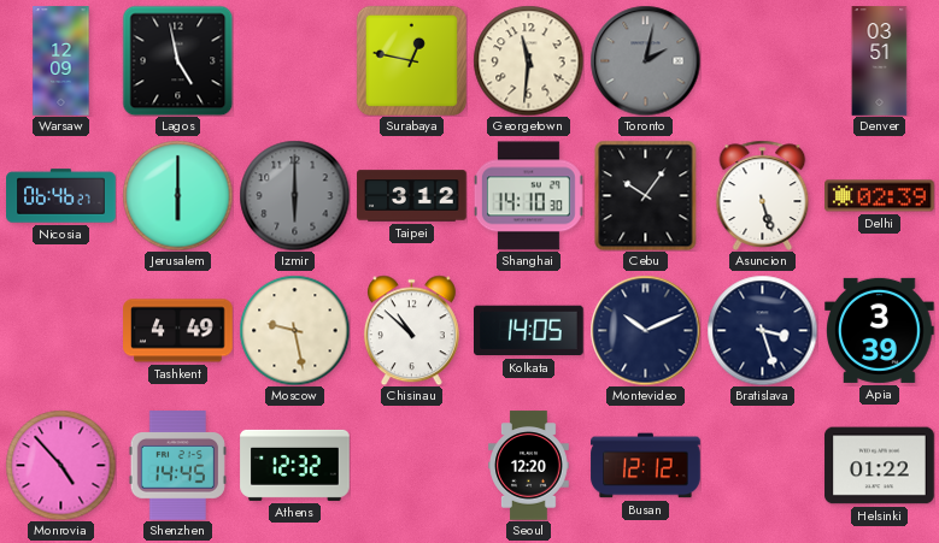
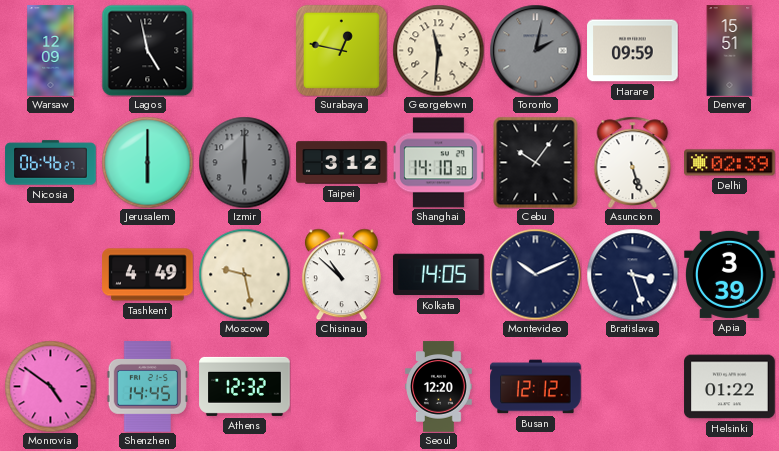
Harare: none -> 09:59 (633, 51)
Denver: 03:51 -> 15:51 (730, 51)
Monrovia: 4:53 -> 4:51 (50, 386)
